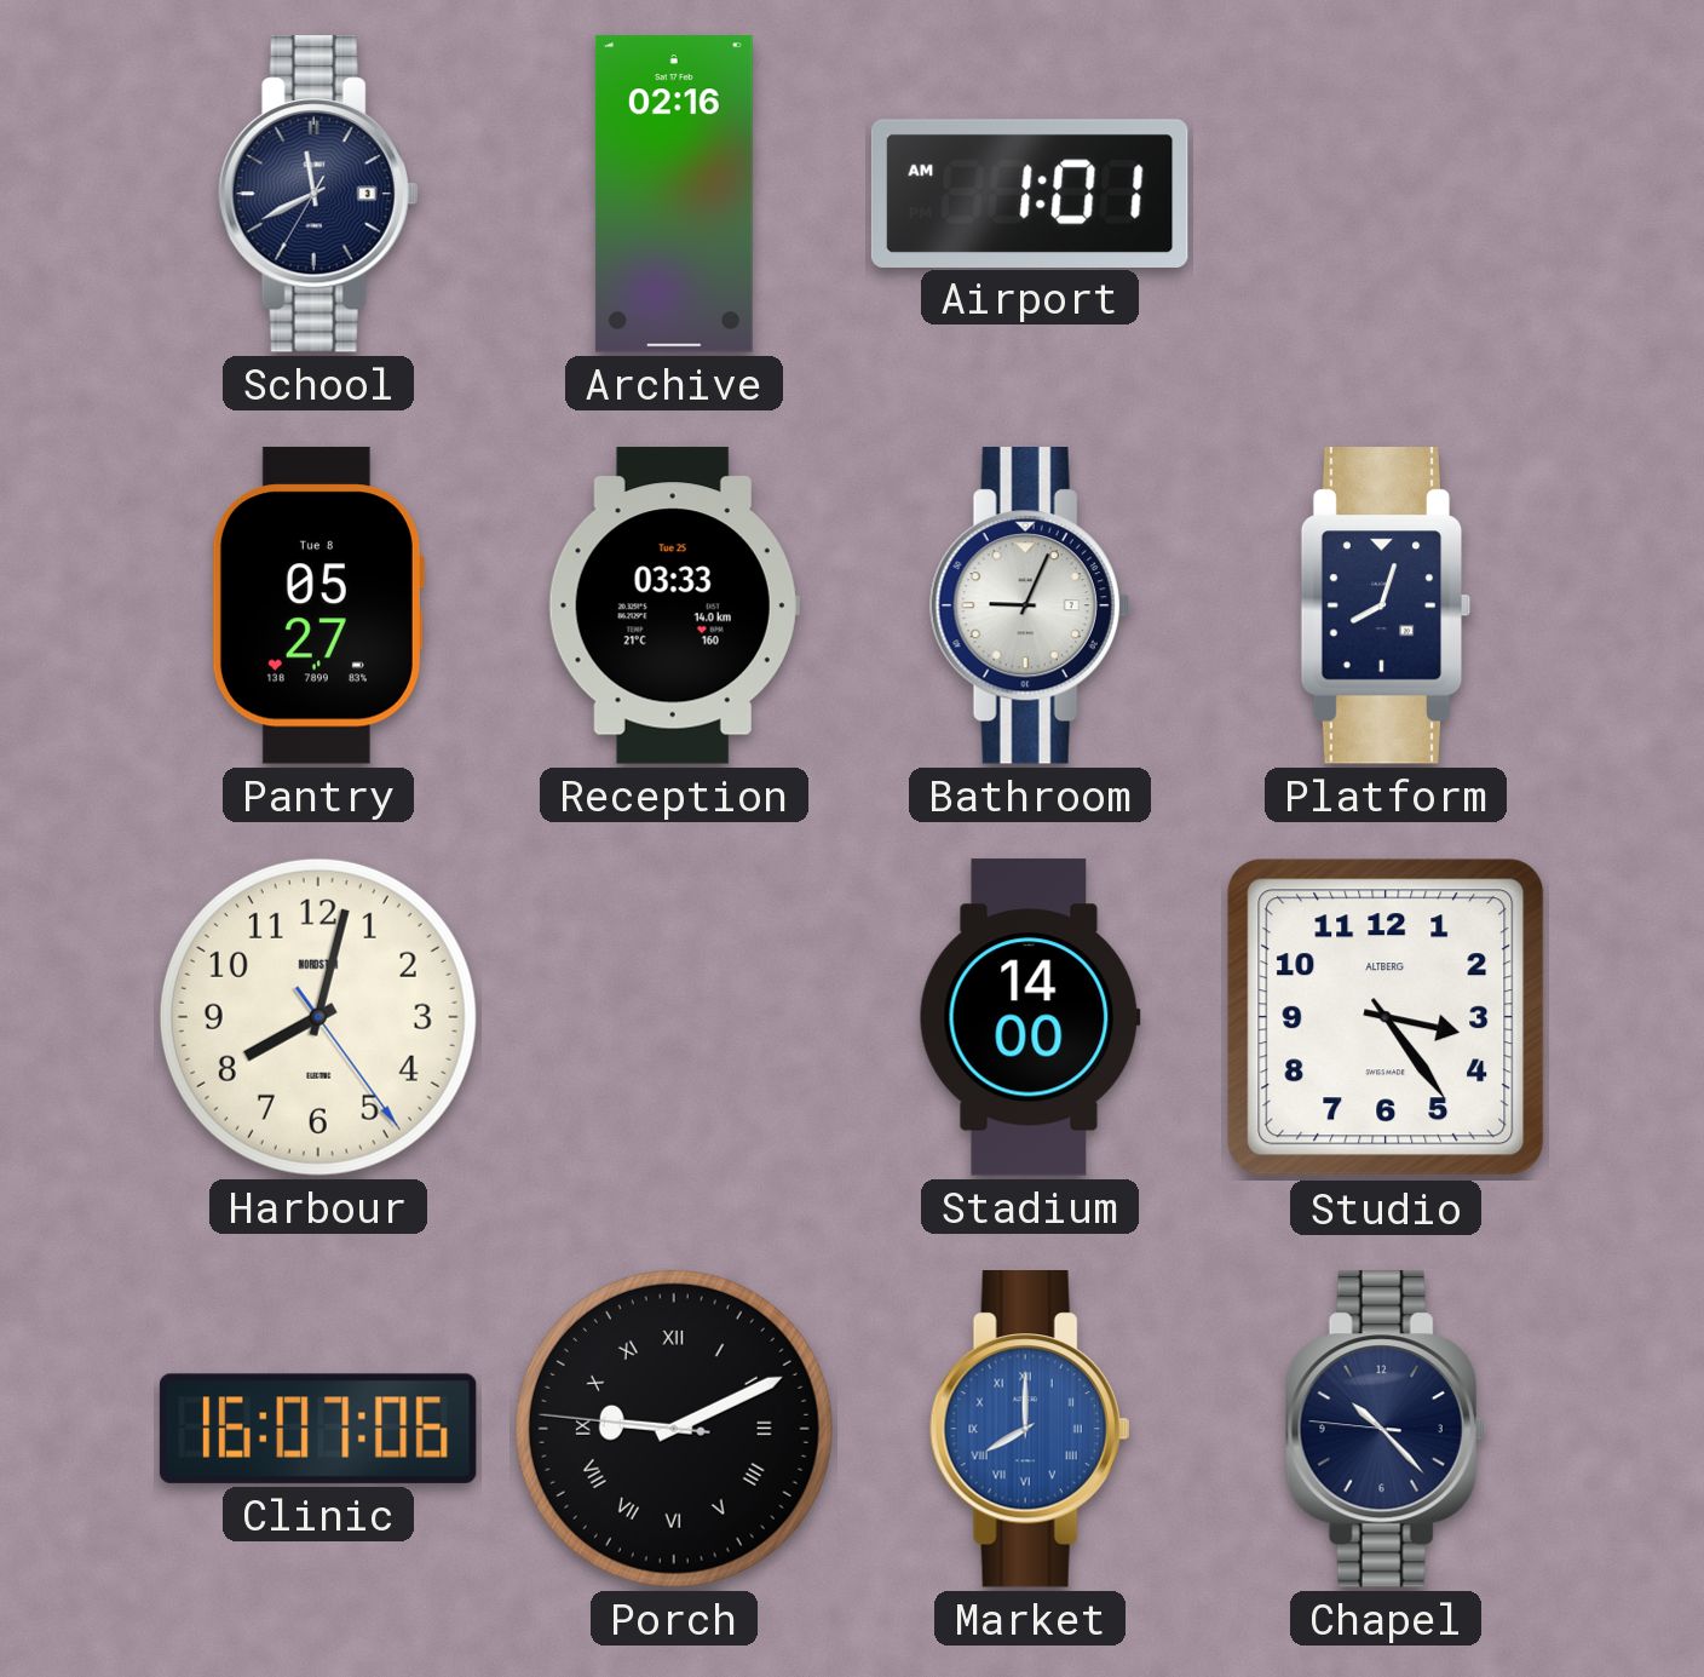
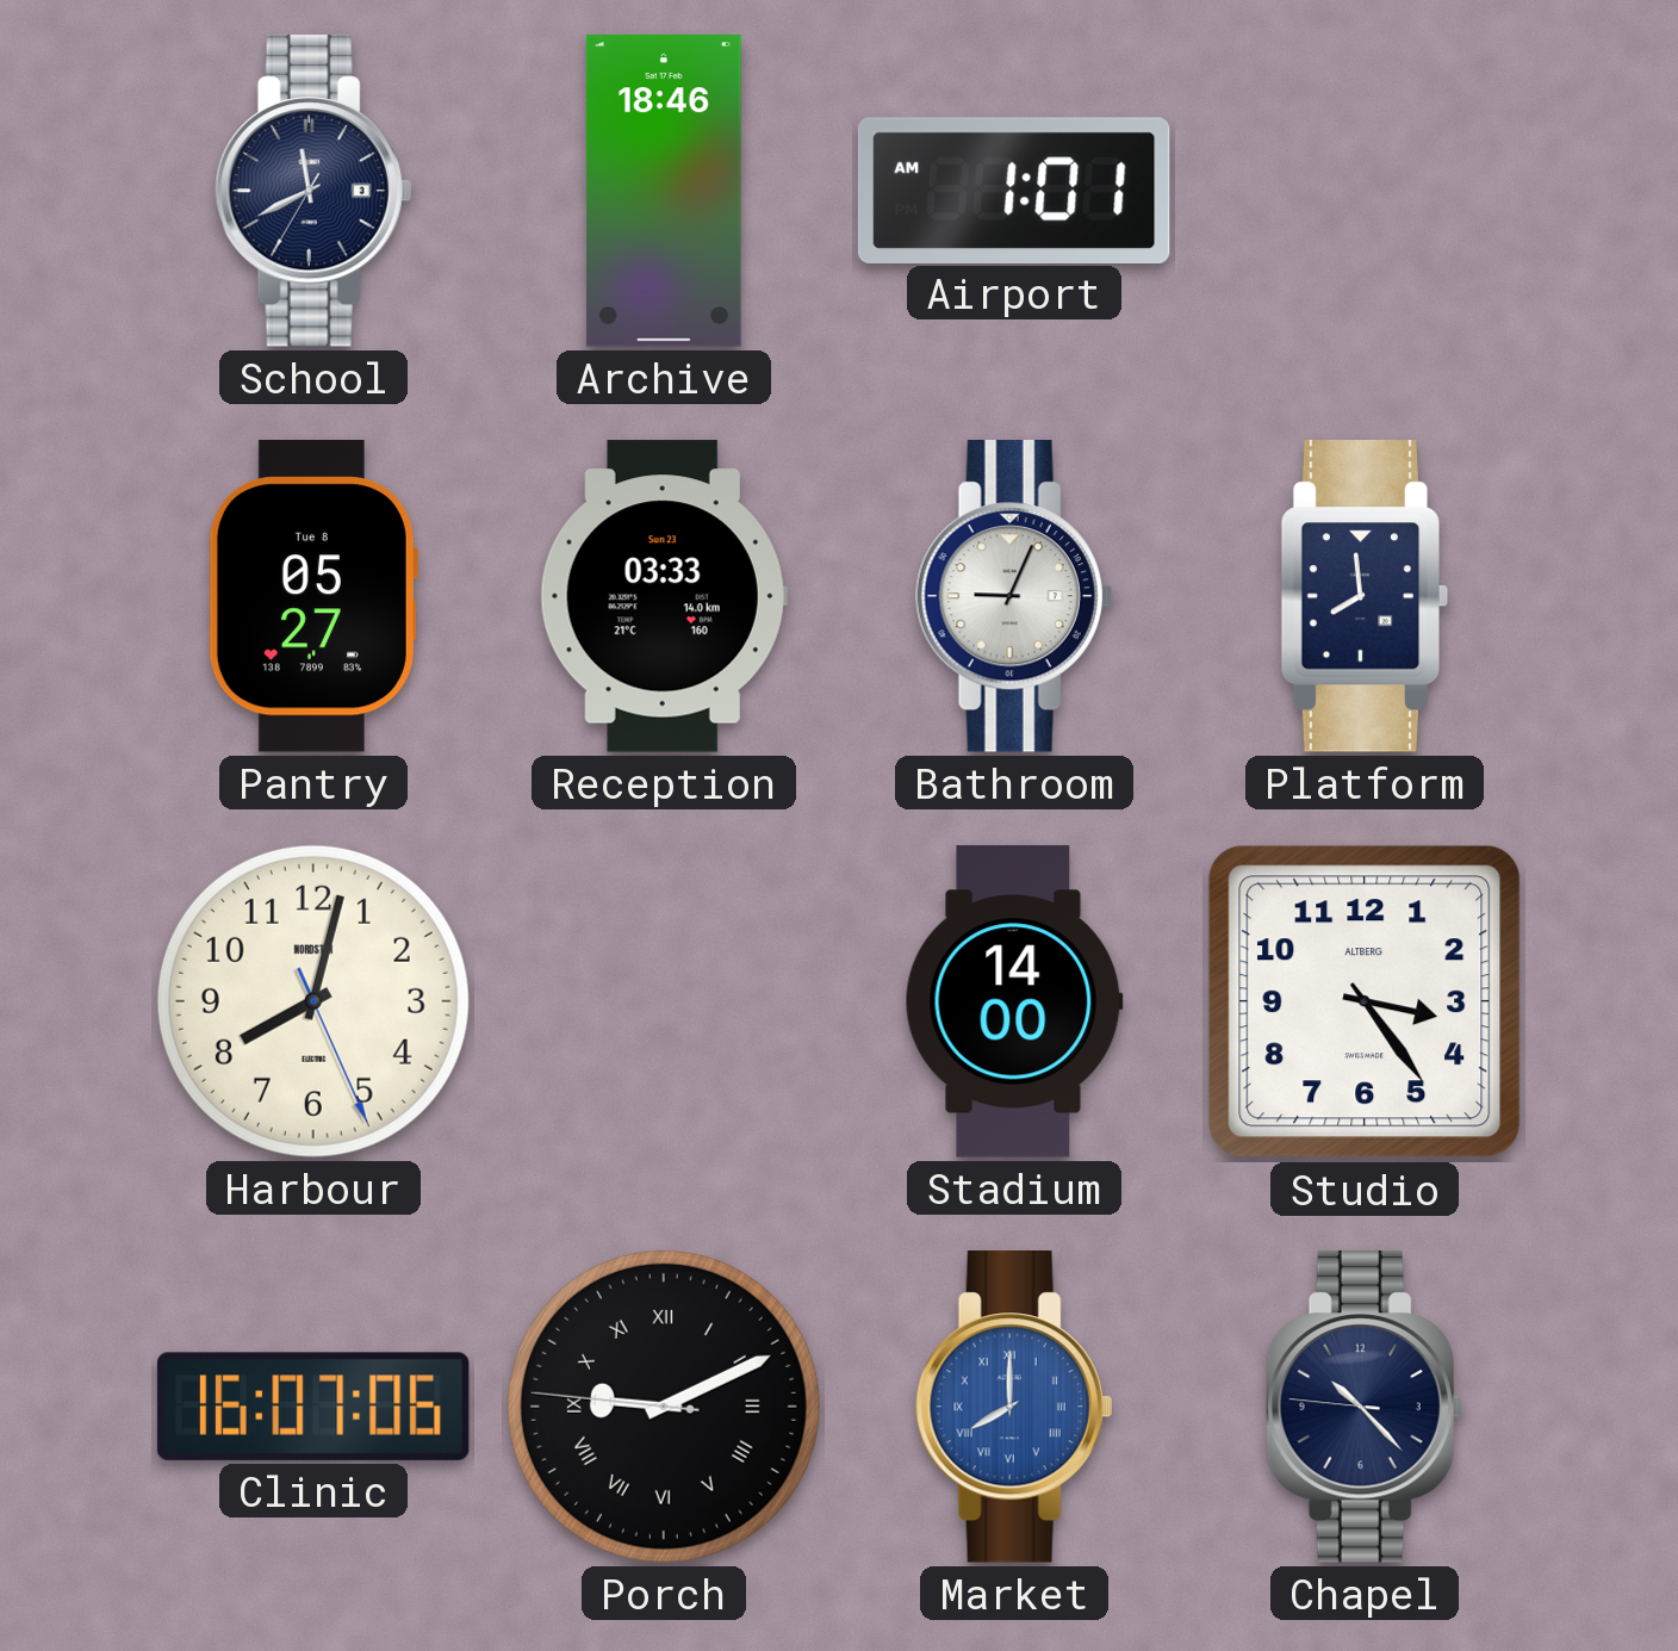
Archive: 02:16 -> 18:46 (664, 191)
Reception date: Tue 25 -> Sun 23 (664, 596)
Platform: 8:03 -> 7:59 (1365, 597)
Harbour: 8:02:24 -> 8:02:26 (313, 1001)
